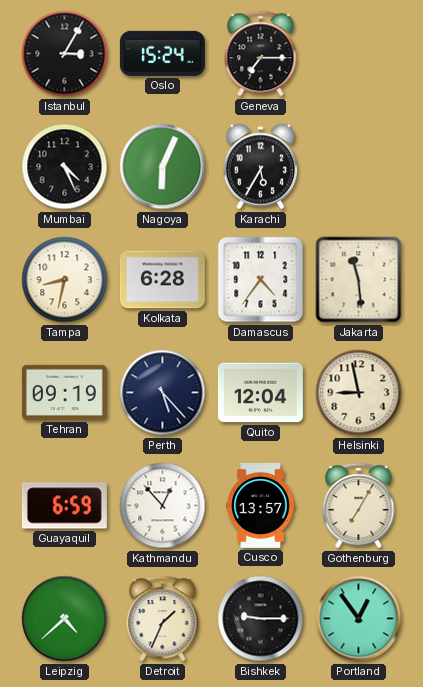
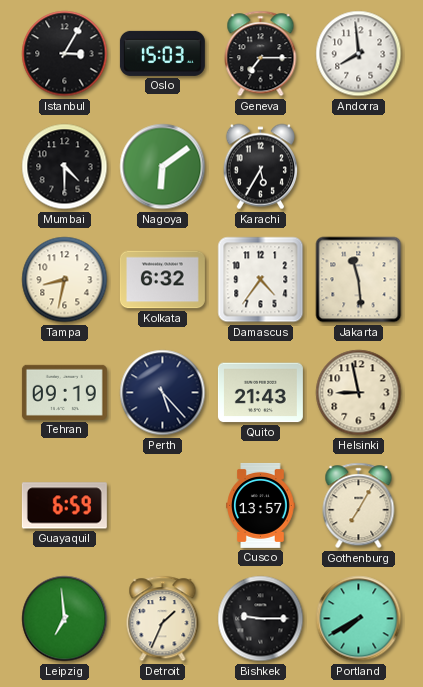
Oslo: 15:24 -> 15:03 (162, 53)
Andorra: none -> 7:59 (359, 54)
Mumbai: 4:26 -> 4:30 (65, 167)
Nagoya: 6:04 -> 6:09 (163, 167)
Kolkata: 6:28 -> 6:32 (162, 280)
Quito: 12:04 -> 21:43 (260, 393)
Kathmandu: 12:53 -> none (163, 506)
Leipzig: 4:38 -> 6:59 (65, 619)
Portland: 12:54 -> 7:40 (359, 619)
